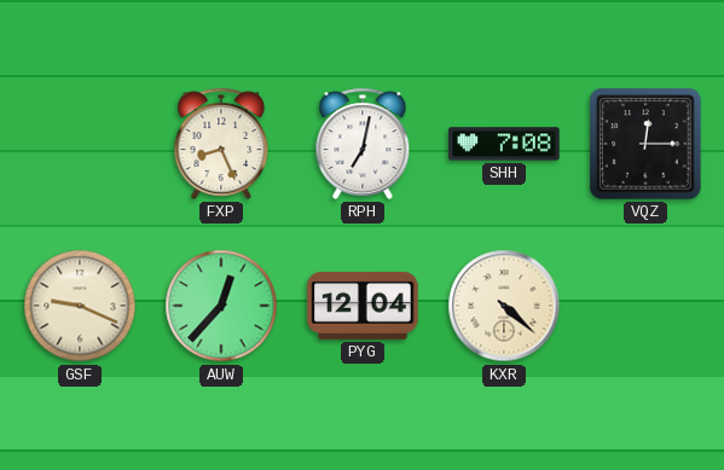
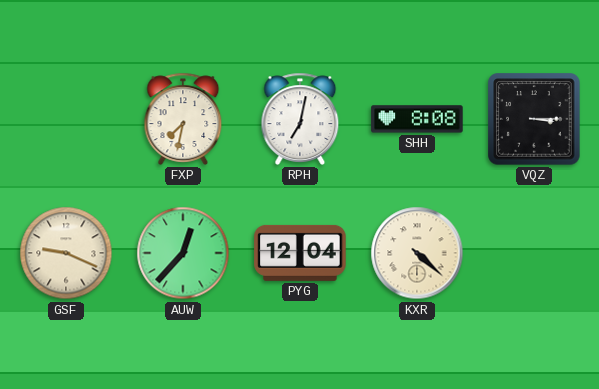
FXP: 8:26 -> 7:32 (183, 119)
SHH: 7:08 -> 8:08 (417, 119)
VQZ: 12:15 -> 3:15 (534, 119)
